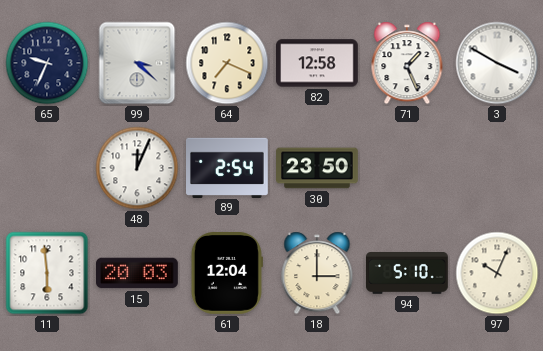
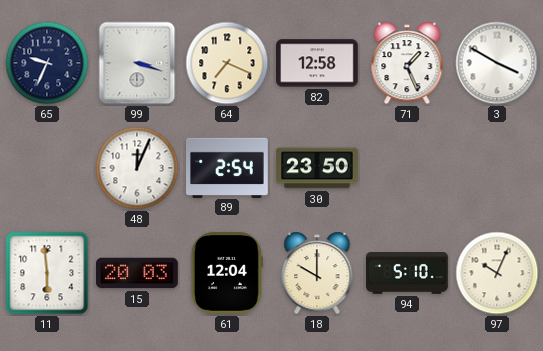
99: 3:22 -> 3:18 (137, 63)
18: 3:00 -> 10:00 (317, 273)
